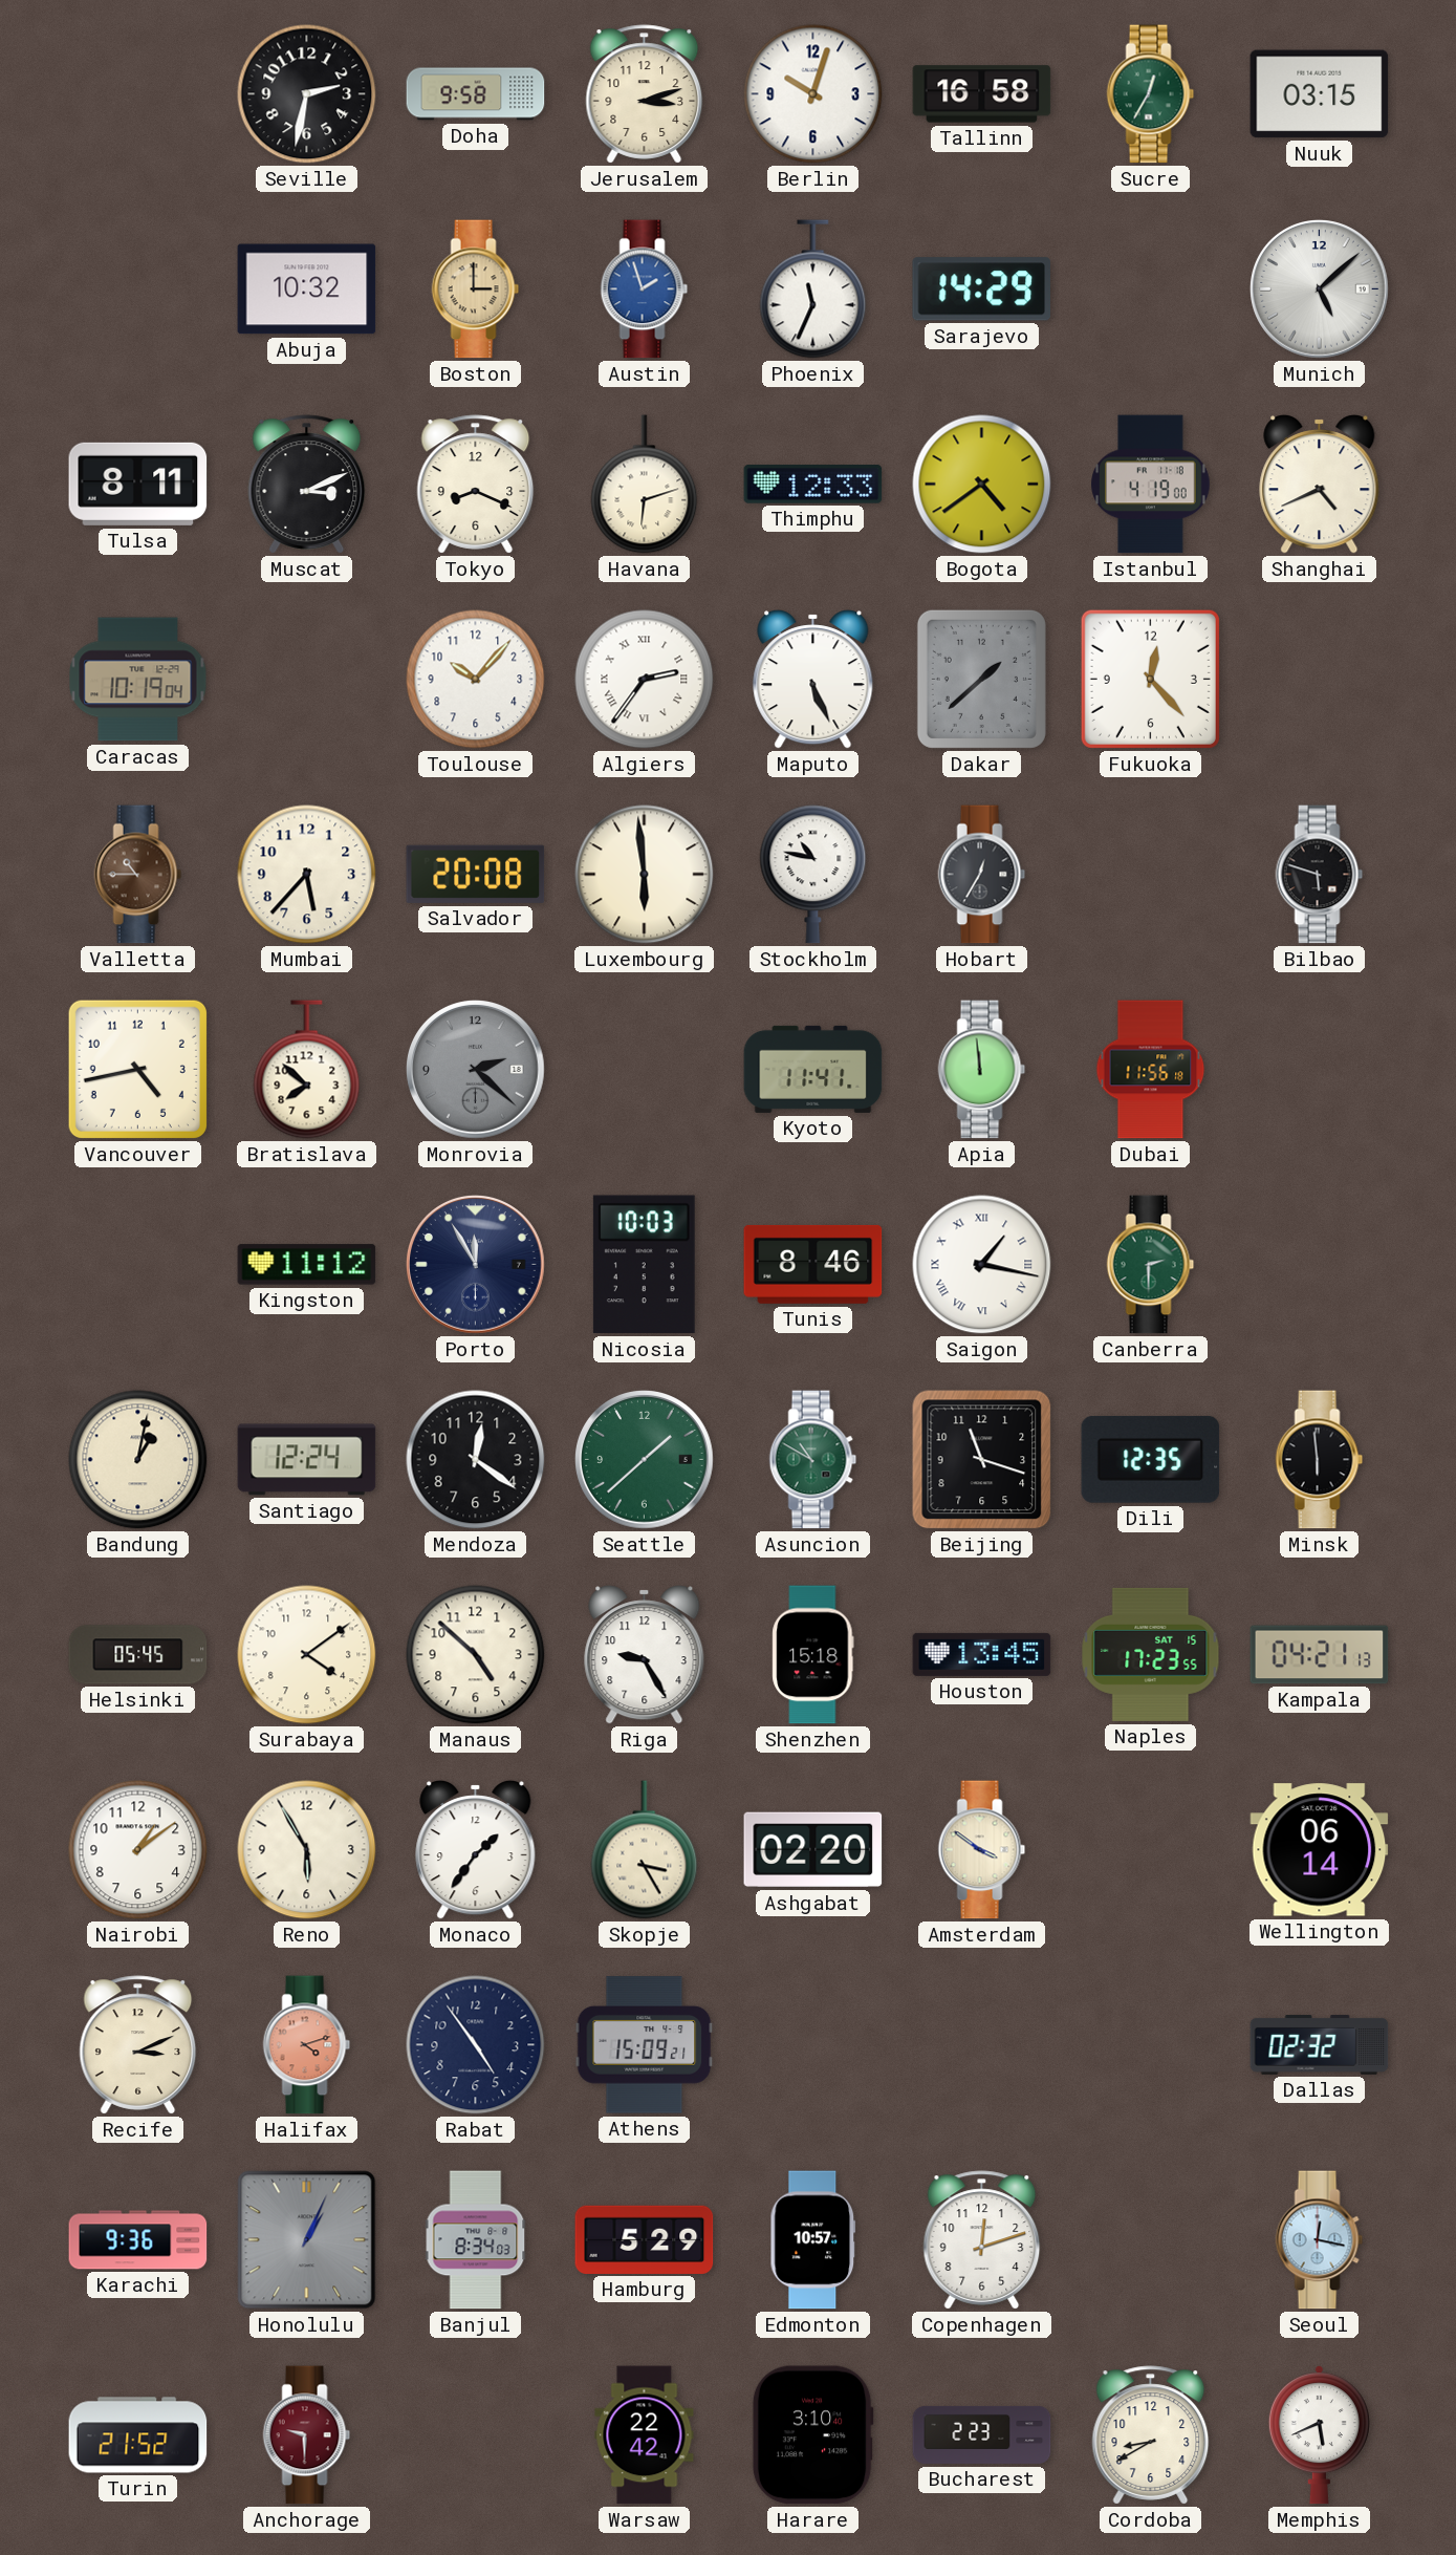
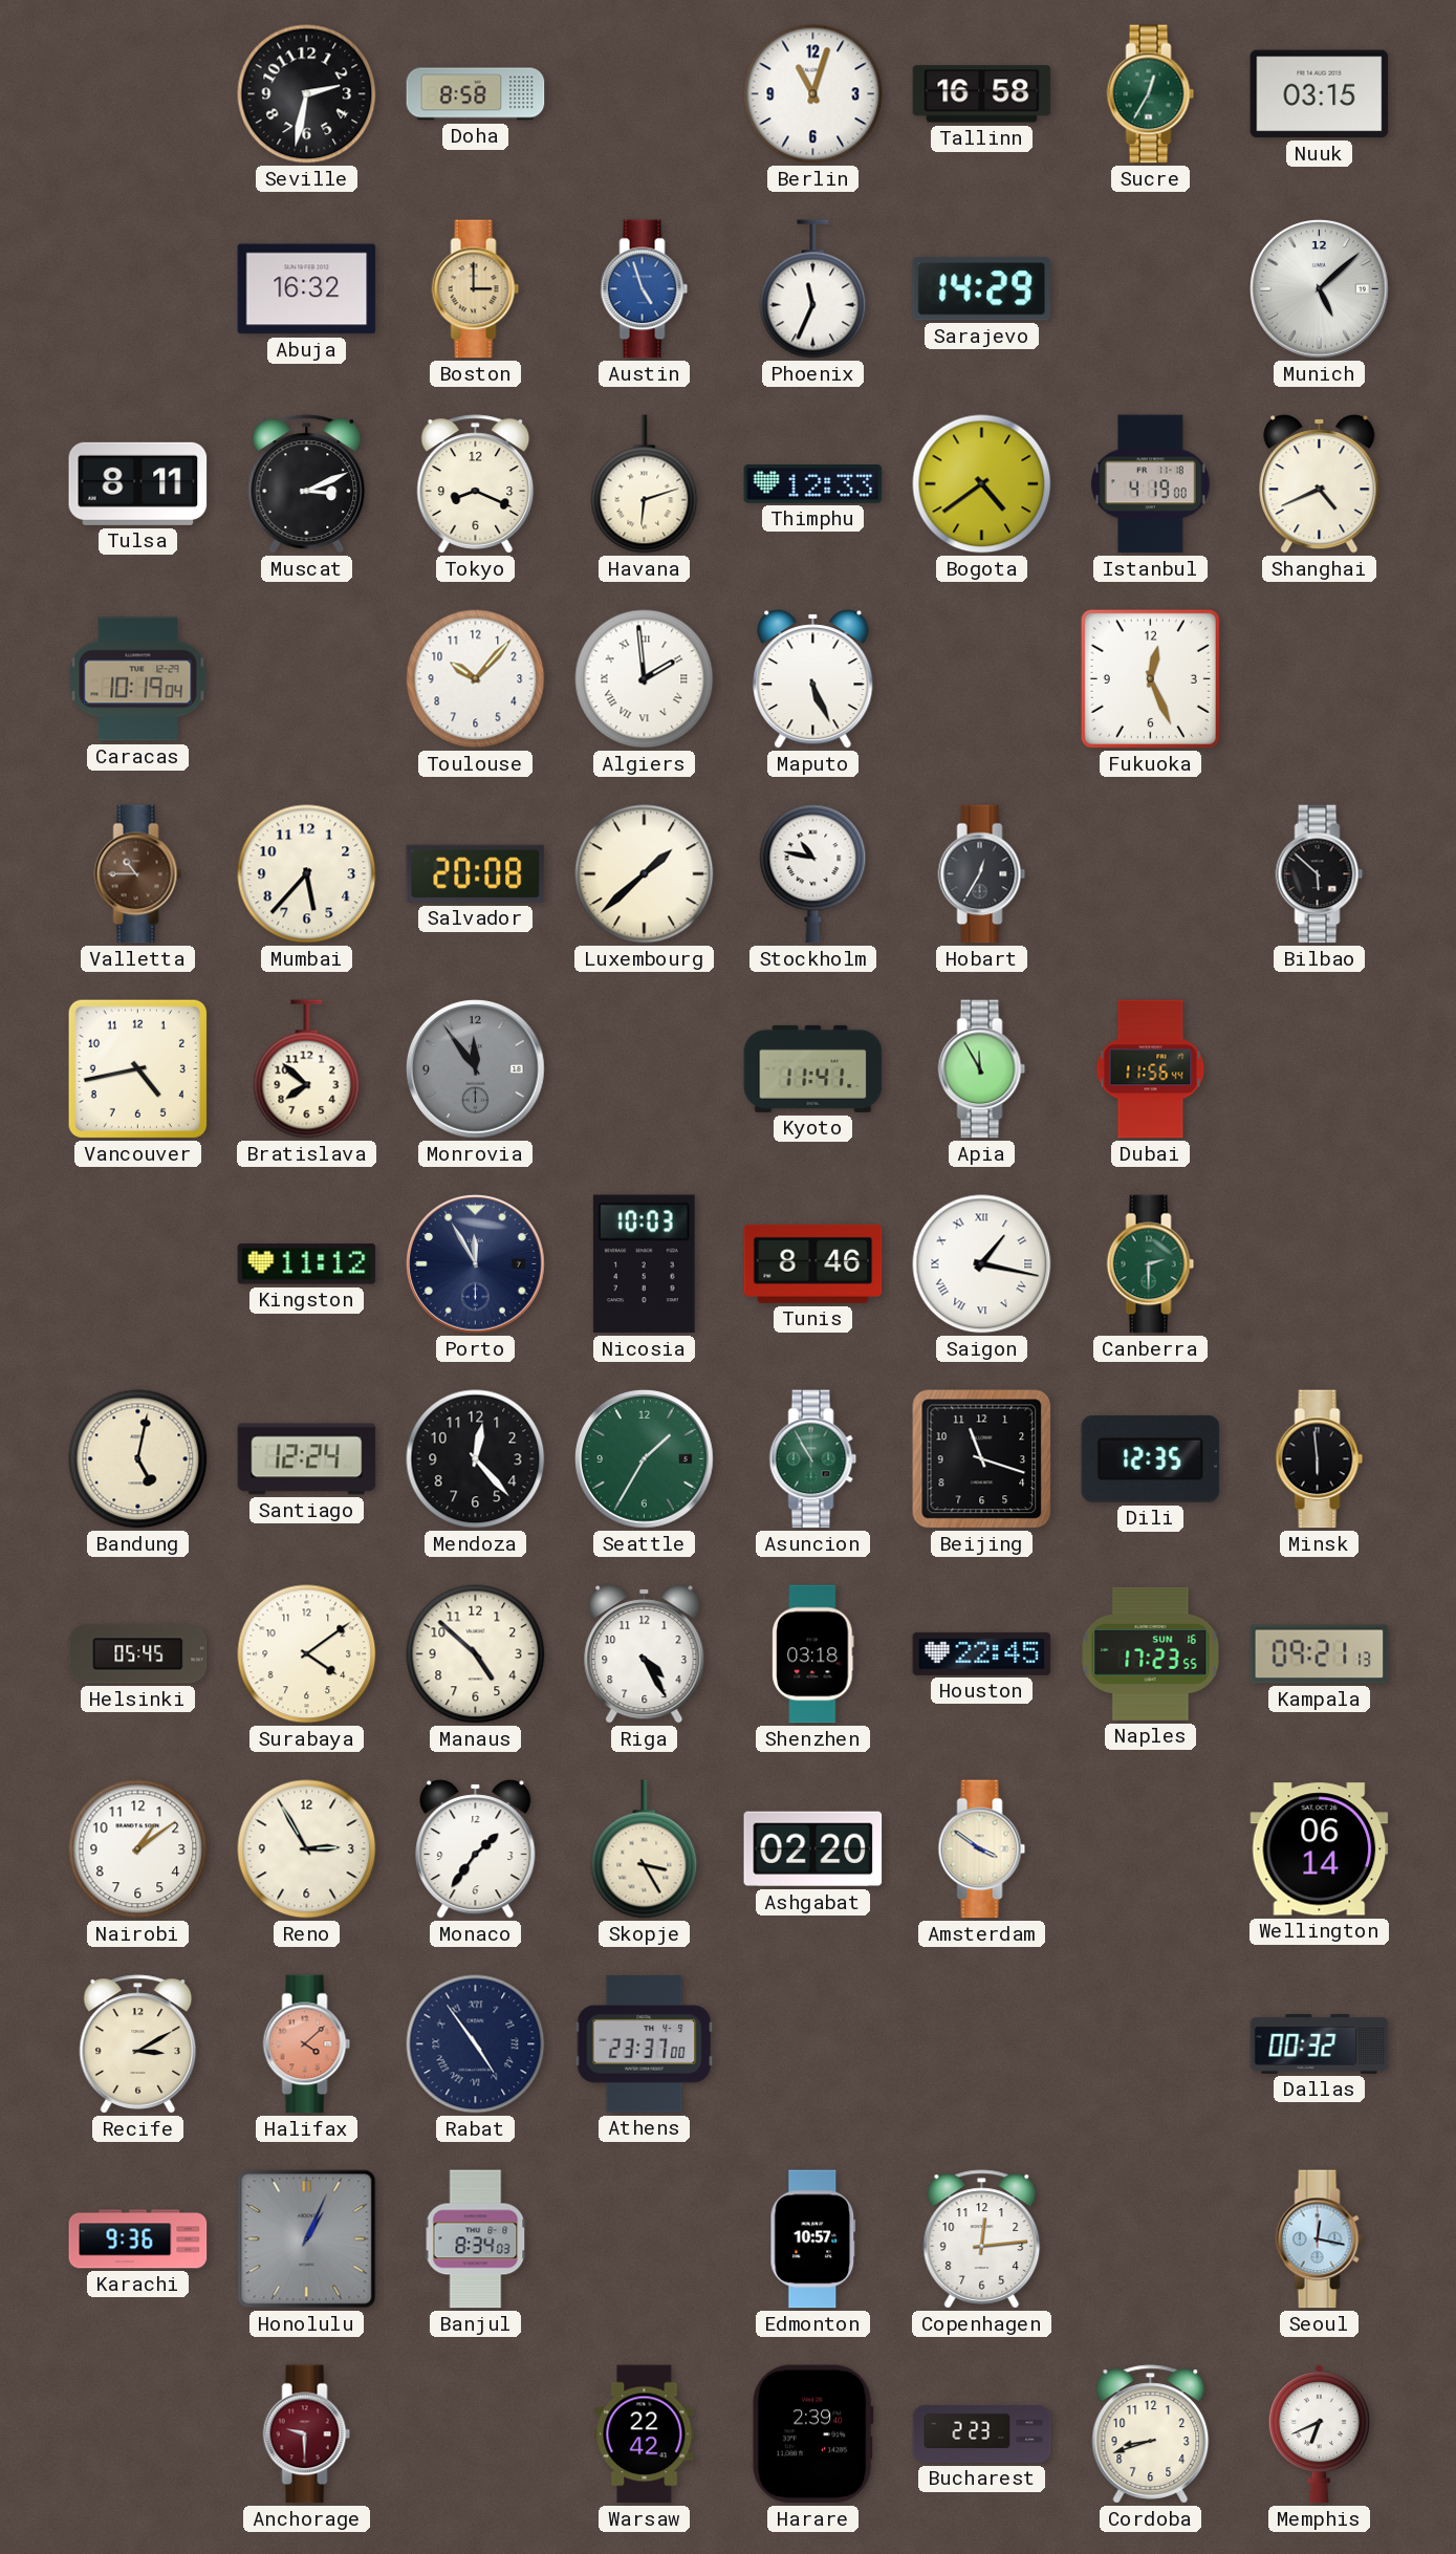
Doha: 9:58 -> 8:58 (476, 94)
Jerusalem: 3:12 -> none (645, 94)
Berlin: 10:03 -> 11:03 (813, 94)
Abuja: 10:32 -> 16:32 (307, 289)
Austin: 1:57 -> 4:57 (645, 289)
Algiers: 2:36 -> 1:59 (645, 679)
Dakar: 1:38 -> none (981, 679)
Fukuoka: 12:23 -> 12:26 (1150, 678)
Luxembourg: 5:59 -> 1:38 (645, 874)
Bilbao: 5:48 -> 5:52 (1320, 874)
Monrovia: 2:22 -> 11:54 (476, 1069)
Apia: 11:59 -> 11:55 (982, 1069)
Dubai: 11:56:18 -> 11:56:44 (1151, 1069)
Bandung: 1:02 -> 5:02 (138, 1459)
Mendoza: 12:21 -> 12:23 (476, 1459)
Seattle: 1:38 -> 1:35 (645, 1459)
Asuncion: 10:50 -> 10:55 (813, 1459)
Riga: 9:25 -> 4:25 (645, 1654)
Shenzhen: 15:18 -> 03:18 (813, 1654)
Houston: 13:45 -> 22:45 (982, 1653)
Naples date: SAT 15 -> SUN 16 (1151, 1653)
Kampala: 04:21 -> 09:21 (1320, 1654)
Reno: 5:55 -> 2:55 (307, 1849)
Recife: 3:11 -> 3:10 (138, 2044)
Halifax: 4:12 -> 4:08 (307, 2044)
Rabat numerals: Arabic -> Roman (476, 2044)
Athens: 15:09 -> 23:37 (645, 2044)
Dallas: 02:32 -> 00:32 (1320, 2044)
Hamburg: 5:29 -> none (645, 2239)
Copenhagen: 12:12 -> 12:14 (982, 2239)
Turin: 21:52 -> none (138, 2435)
Harare: 3:10 -> 2:39 (812, 2434)
Cordoba: 8:40 -> 8:42 (1151, 2434)
Memphis: 5:41 -> 6:41 (1319, 2434)
